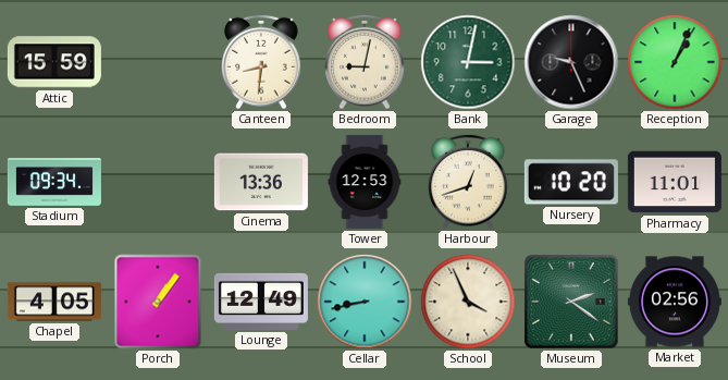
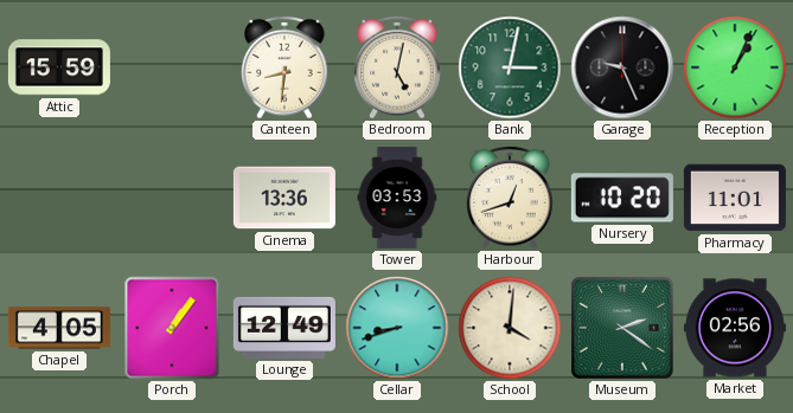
Bedroom: 9:02 -> 5:02 (397, 67)
Stadium: 09:34 -> none (54, 183)
Tower: 12:53 -> 03:53 (397, 198)
Cellar: 8:43 -> 8:42 (397, 328)
School: 3:56 -> 4:01 (510, 328)
